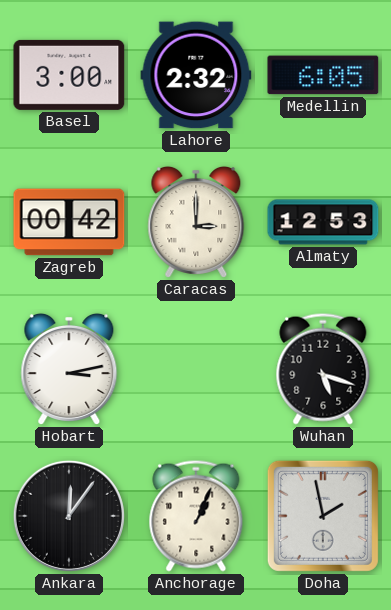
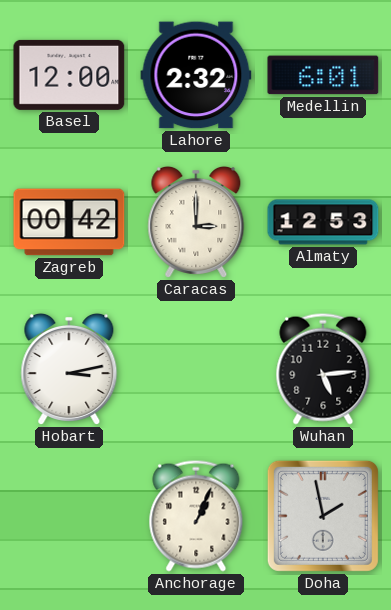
Basel: 3:00 -> 12:00 (69, 75)
Medellin: 6:05 -> 6:01 (323, 75)
Wuhan: 5:18 -> 5:14 (323, 369)
Ankara: 12:06 -> none (69, 516)
